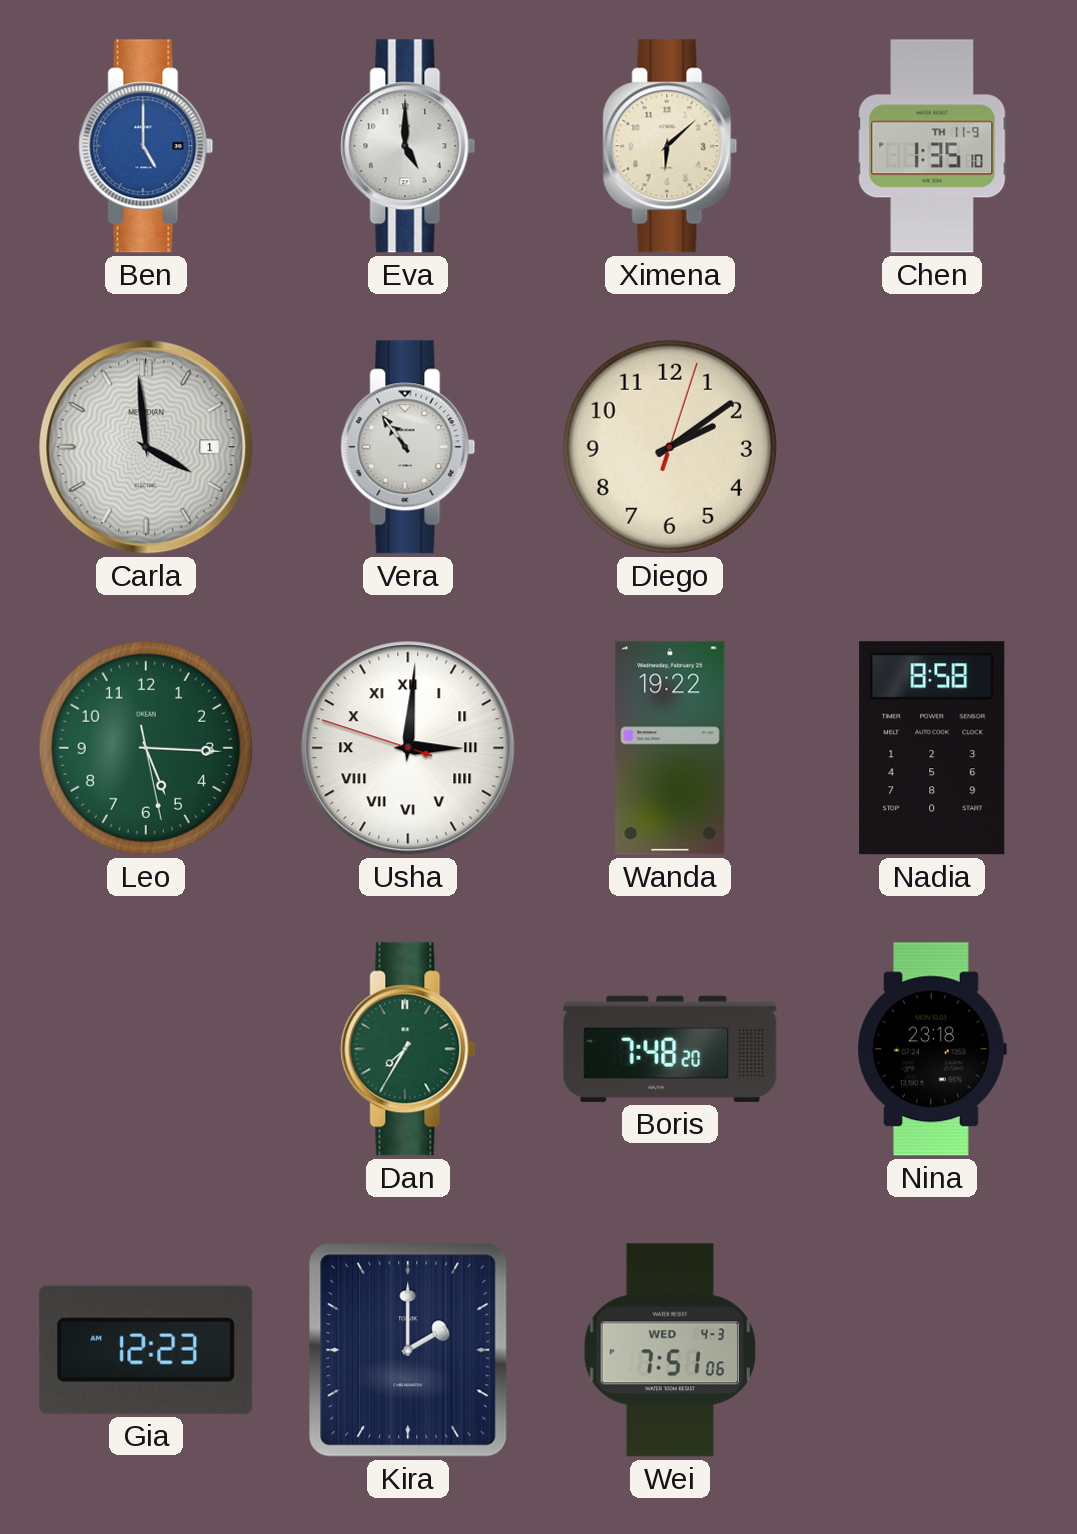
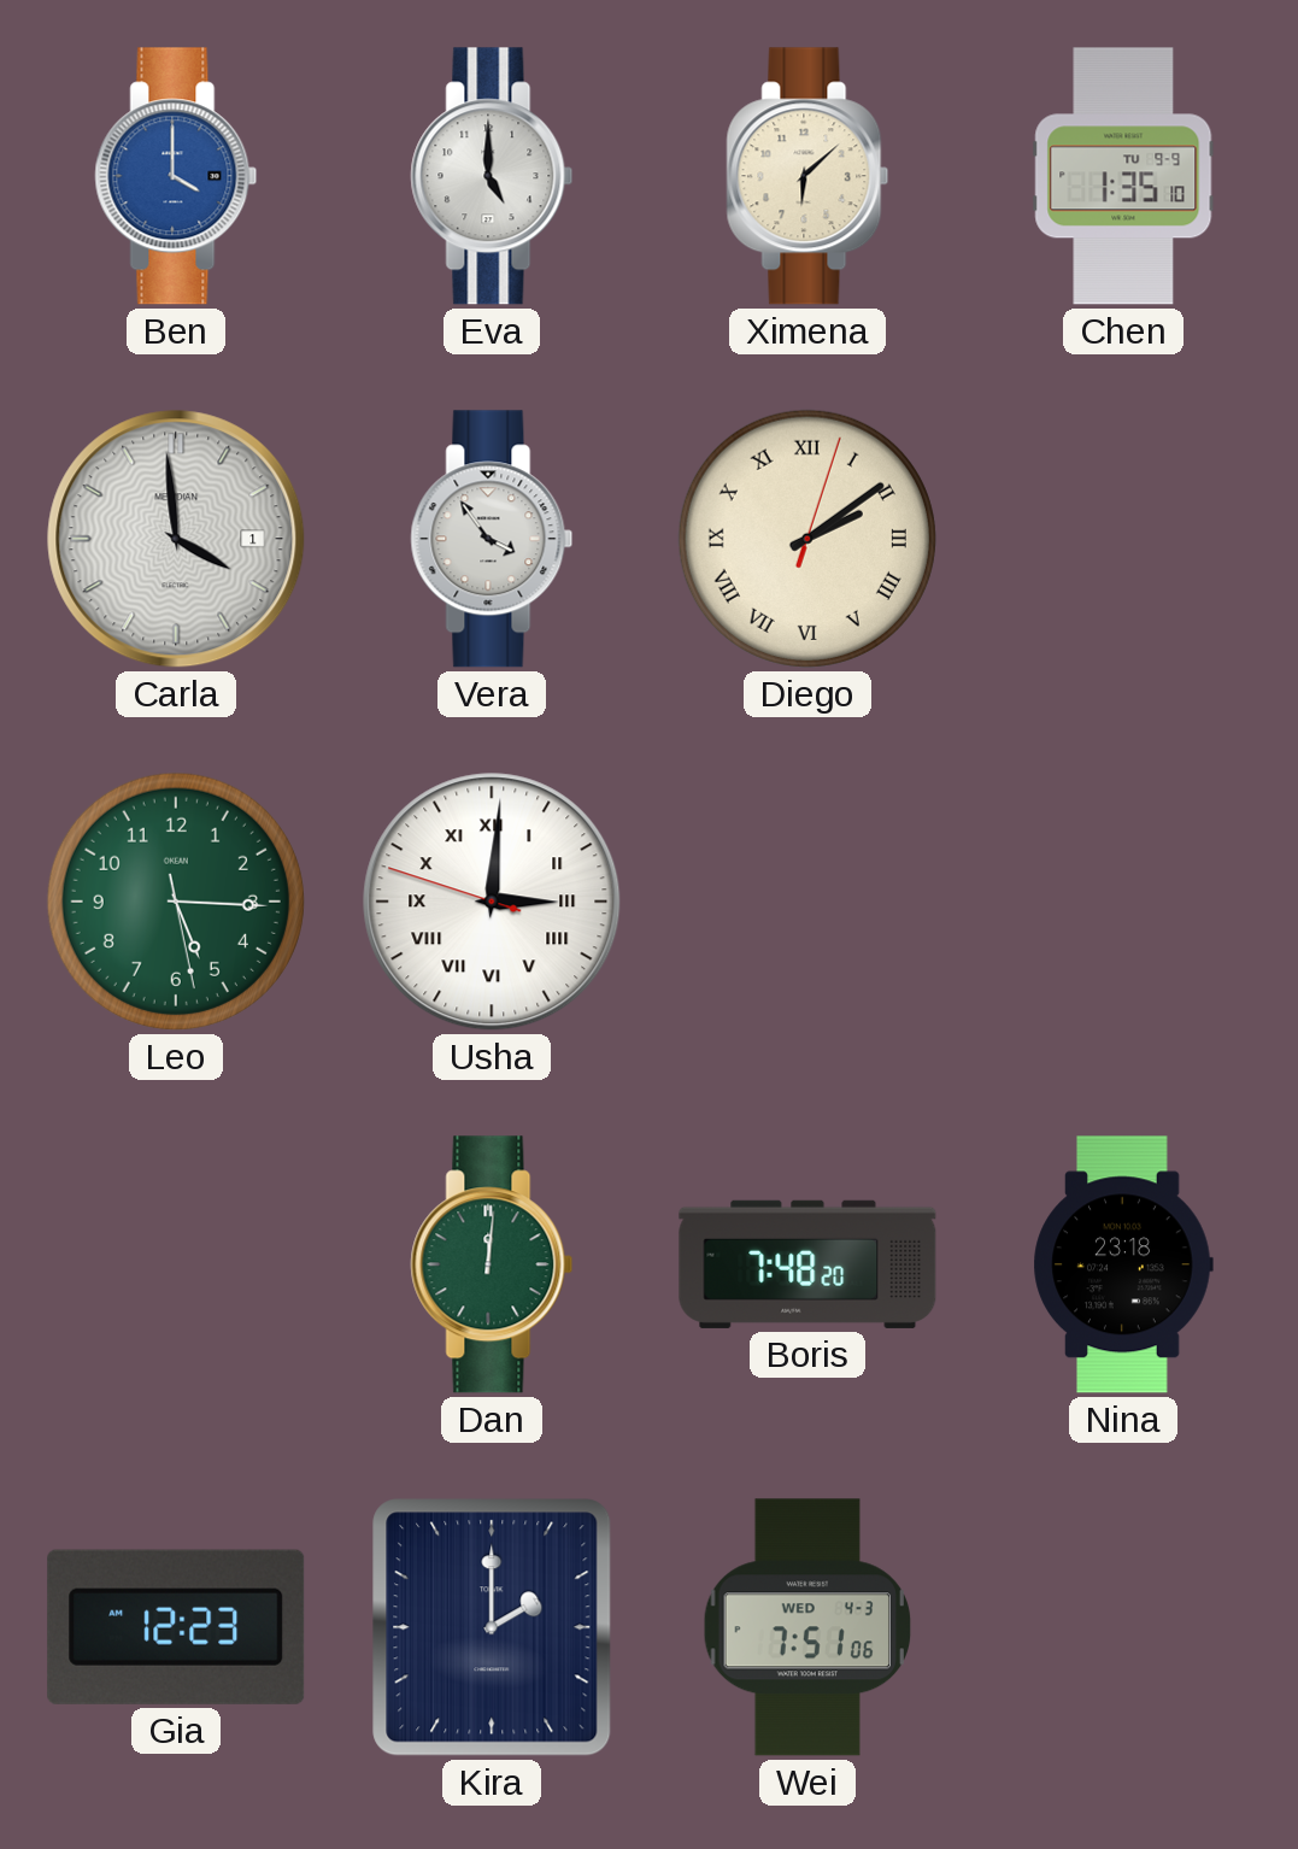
Ben: 5:00 -> 4:00 (176, 176)
Chen date: TH 11-9 -> TU 9-9 (1123, 176)
Vera: 10:54 -> 3:54 (492, 539)
Diego numerals: Arabic -> Roman (807, 539)
Wanda: 19:22 -> none (670, 748)
Nadia: 8:58 -> none (932, 748)
Dan: 7:35 -> 12:01 (492, 1264)
